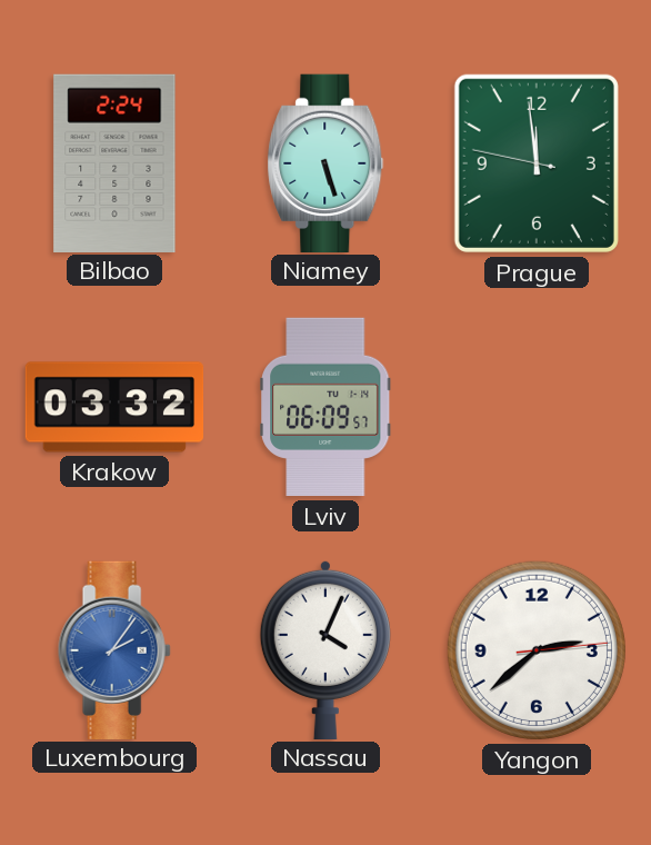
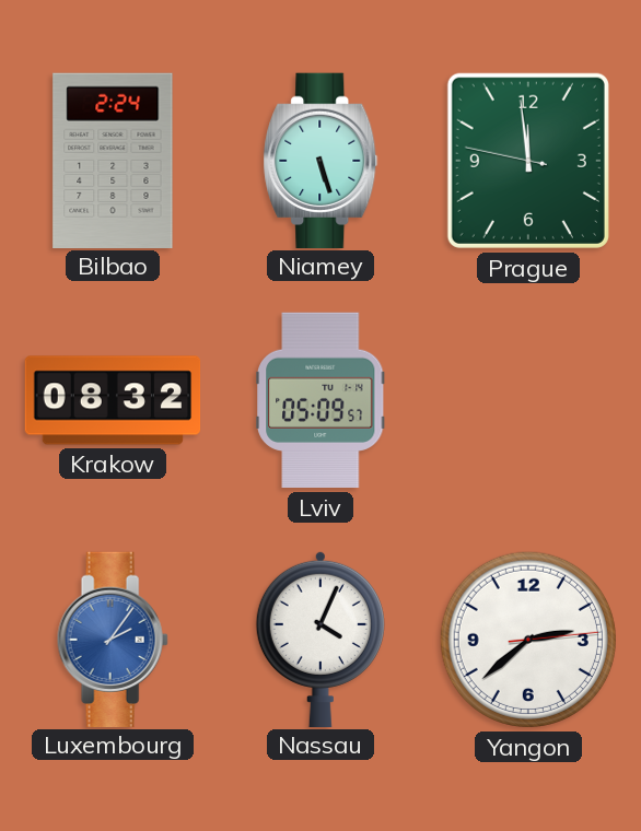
Krakow: 03:32 -> 08:32 (113, 400)
Lviv: 06:09 -> 05:09 (320, 400)
